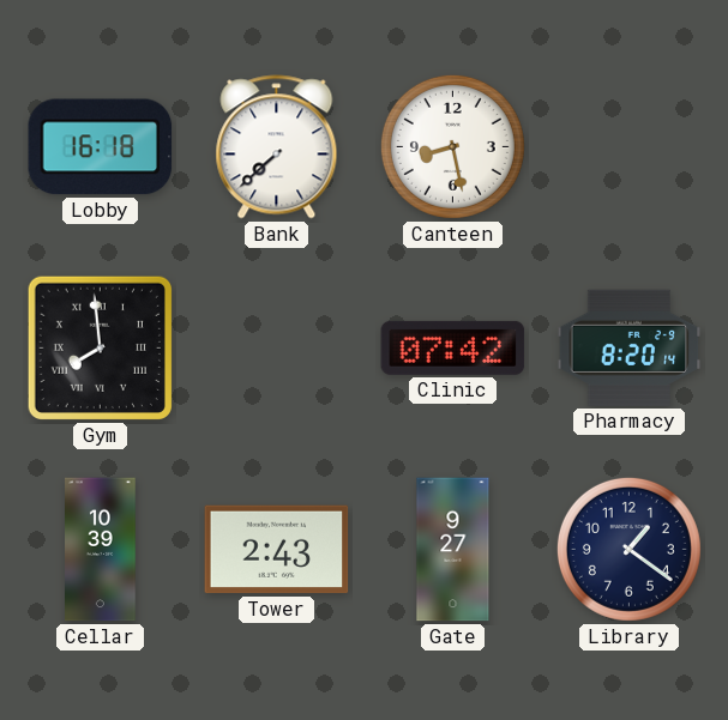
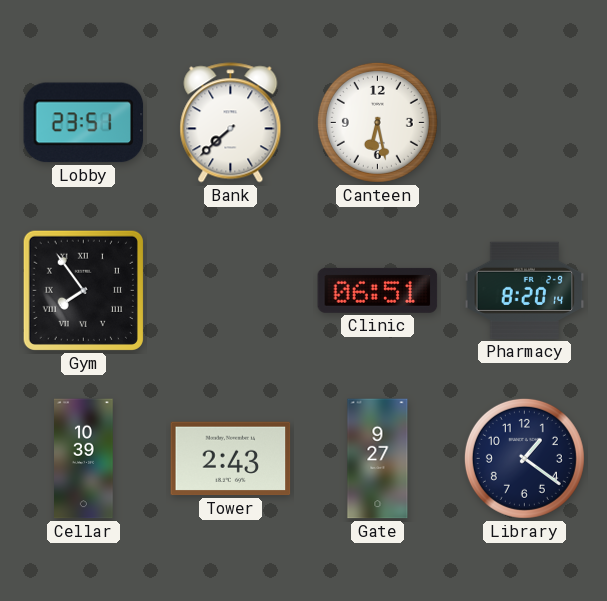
Lobby: 16:18 -> 23:51 (84, 123)
Canteen: 8:28 -> 6:28 (377, 122)
Gym: 7:59 -> 7:54 (83, 290)
Clinic: 07:42 -> 06:51 (378, 290)
